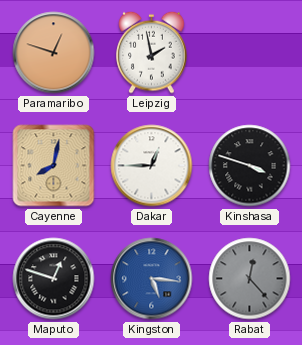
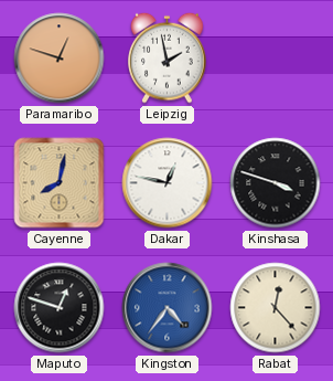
Dakar: 12:45 -> 12:47 (168, 183)
Kingston: 5:16 -> 4:36 (168, 308)
Rabat dial: grey -> cream (276, 308)
